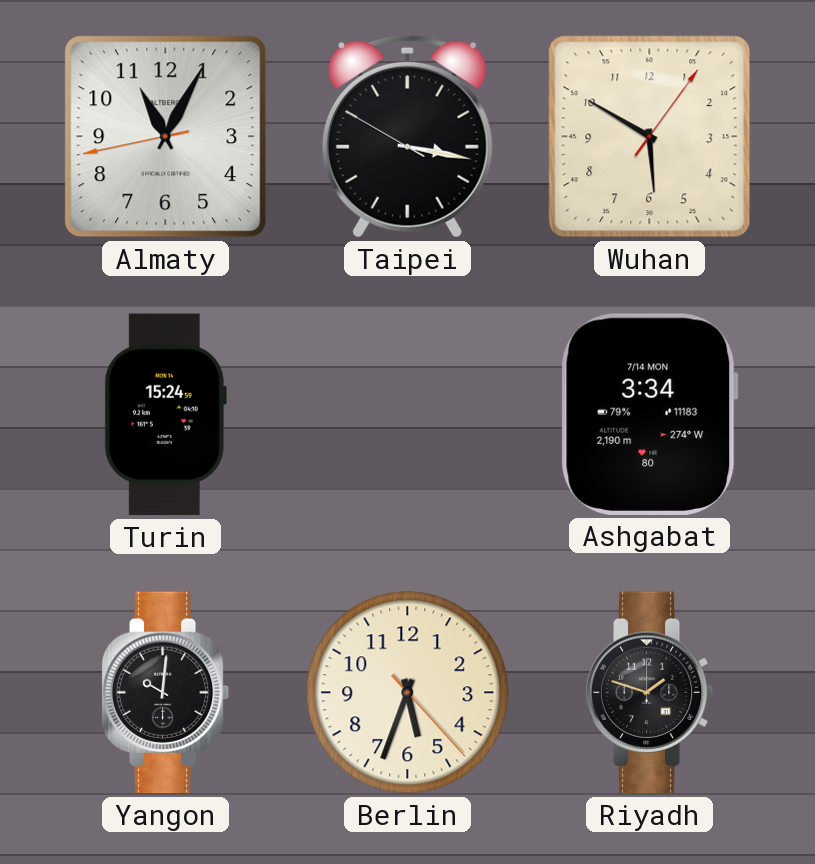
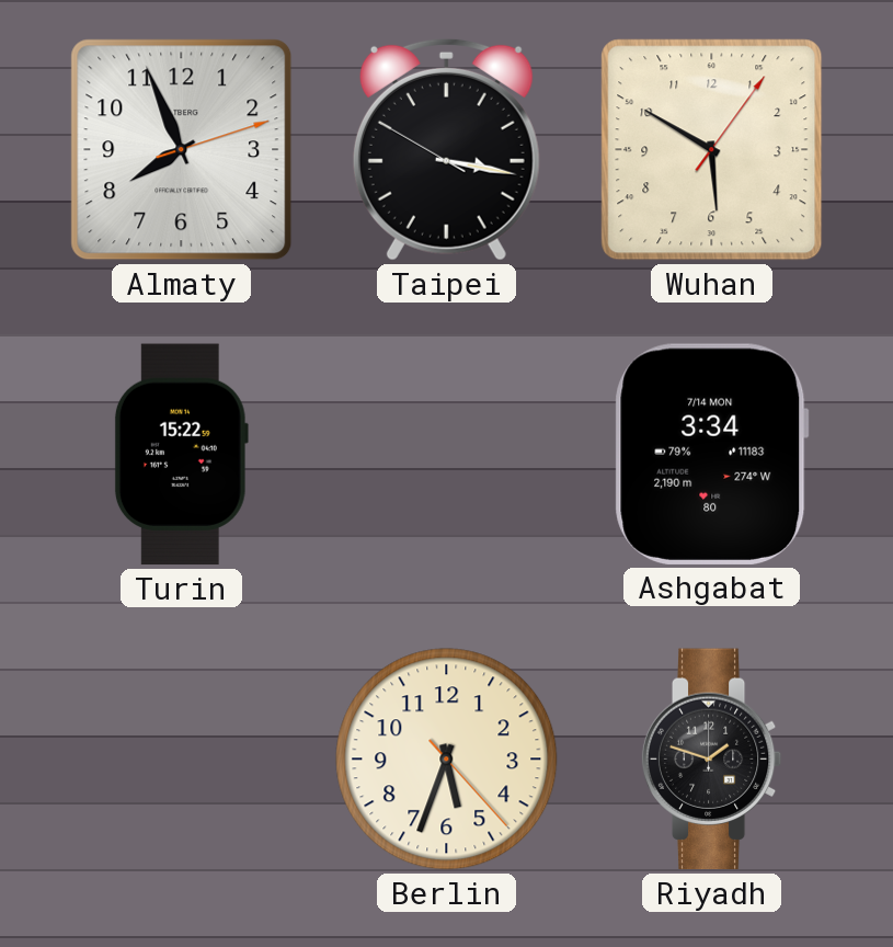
Almaty: 11:04 -> 7:56 (182, 150)
Turin: 15:24 -> 15:22 (181, 455)
Yangon: 10:01 -> none (166, 693)
